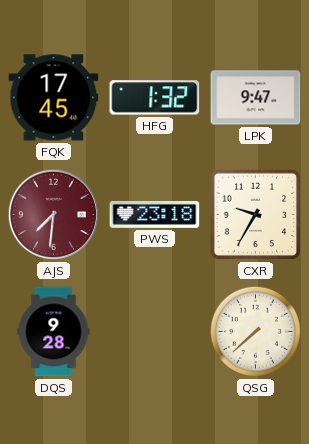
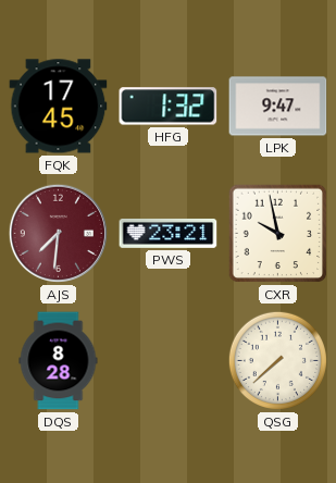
PWS: 23:18 -> 23:21 (169, 233)
CXR: 9:35 -> 9:58 (278, 234)
DQS: 9:28 -> 8:28 (59, 361)
